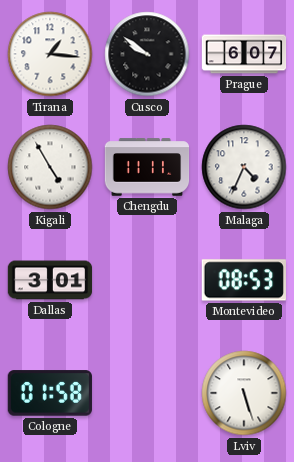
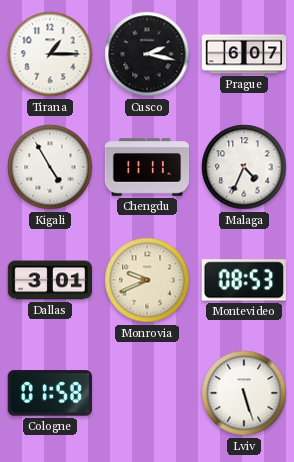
Tirana: 1:16 -> 1:15 (50, 54)
Cusco: 9:51 -> 2:17 (147, 54)
Monrovia: none -> 9:41 (147, 280)
